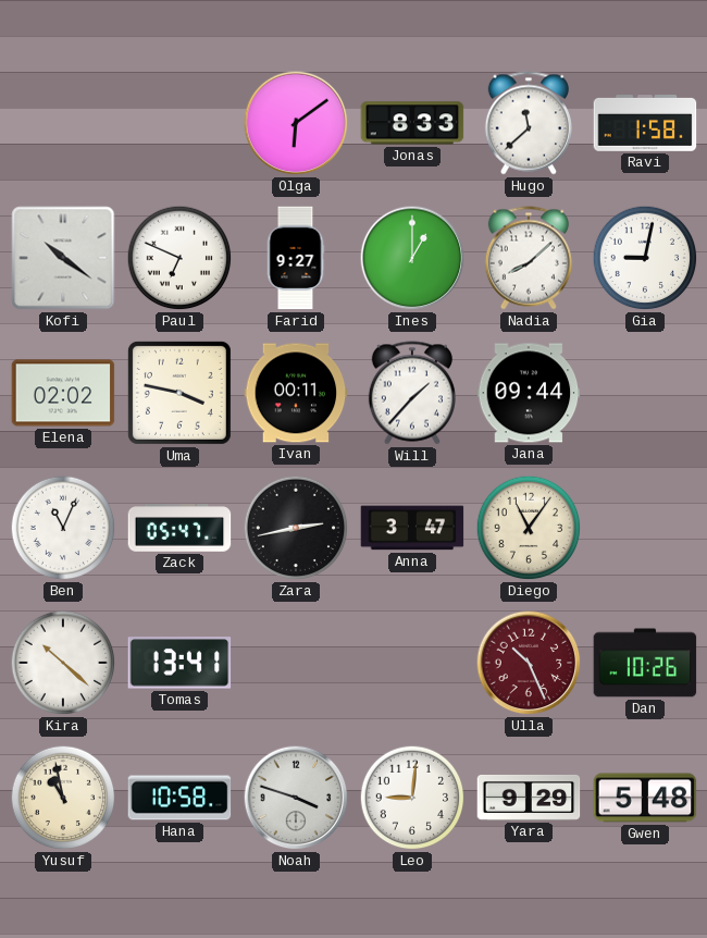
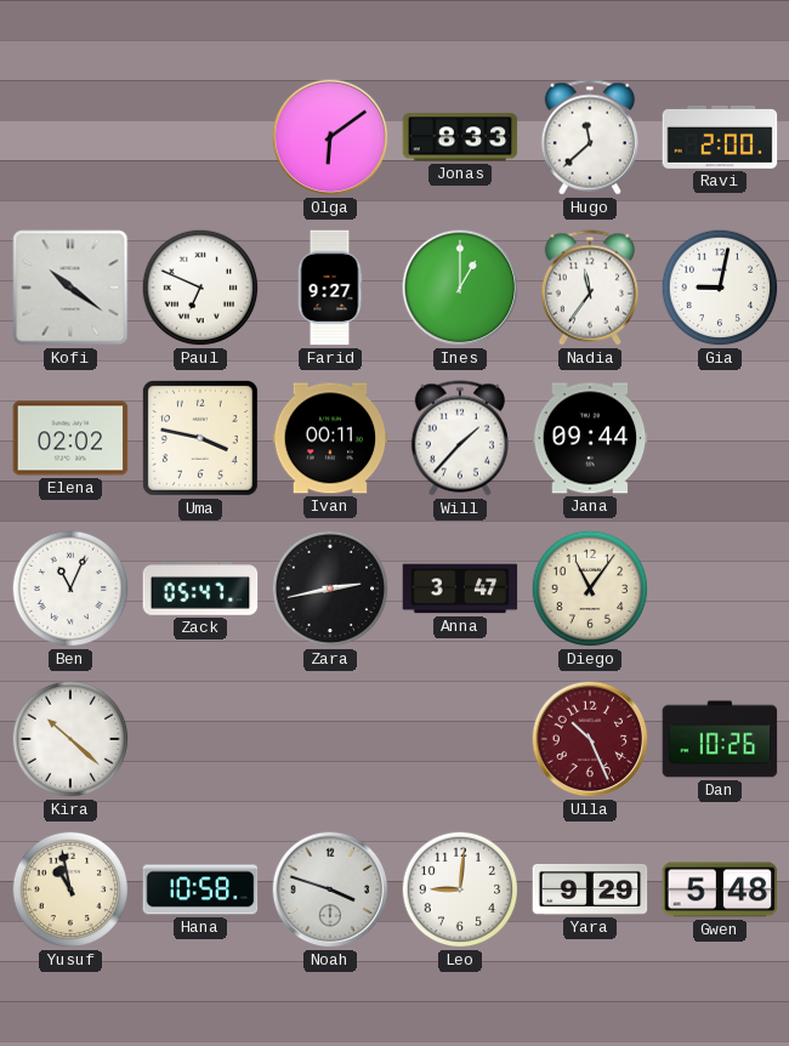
Ravi: 1:58 -> 2:00 (720, 138)
Nadia: 8:08 -> 11:36 (590, 288)
Tomas: 13:41 -> none (179, 663)
